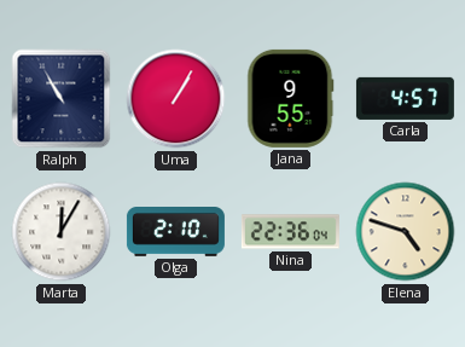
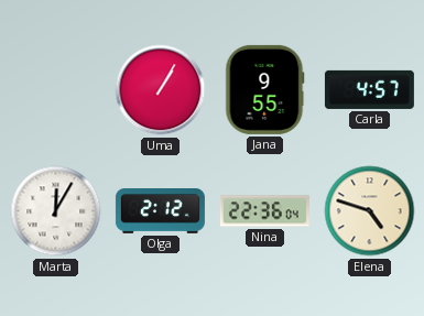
Ralph: 10:55 -> none (62, 99)
Olga: 2:10 -> 2:12 (160, 211)
